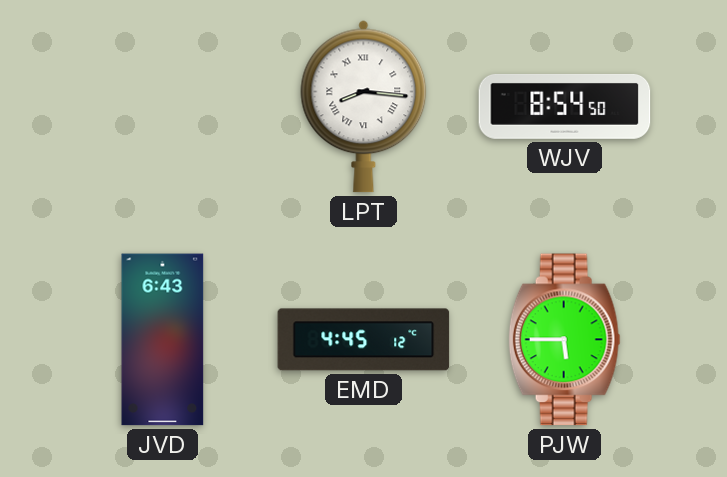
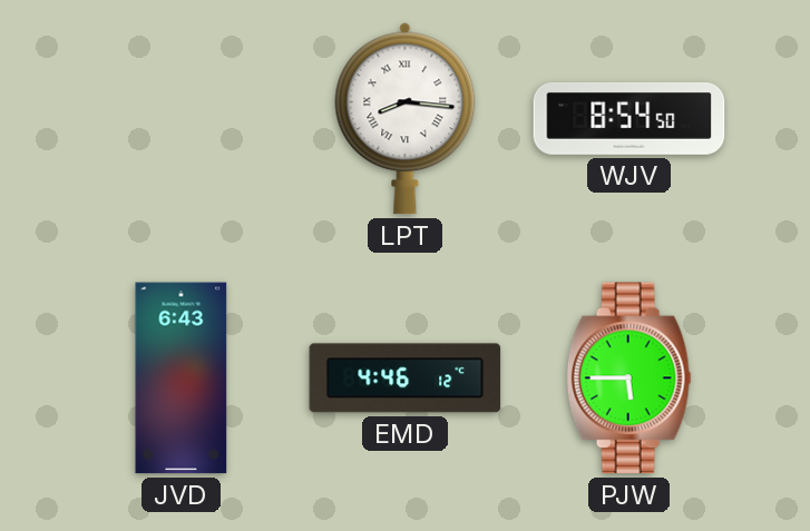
EMD: 4:45 -> 4:46 (406, 378)
